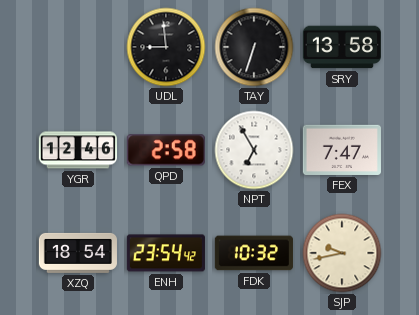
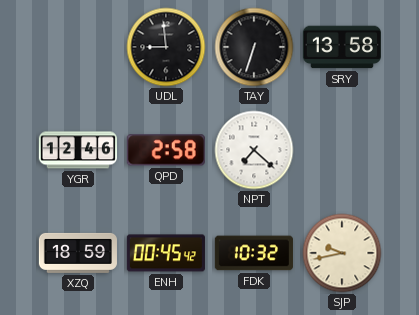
NPT: 6:55 -> 7:22 (254, 150)
FEX: 7:47 -> none (342, 150)
XZQ: 18:54 -> 18:59 (78, 253)
ENH: 23:54 -> 00:45 (166, 253)
